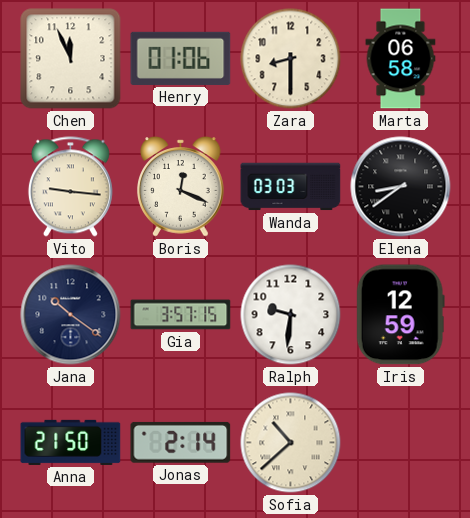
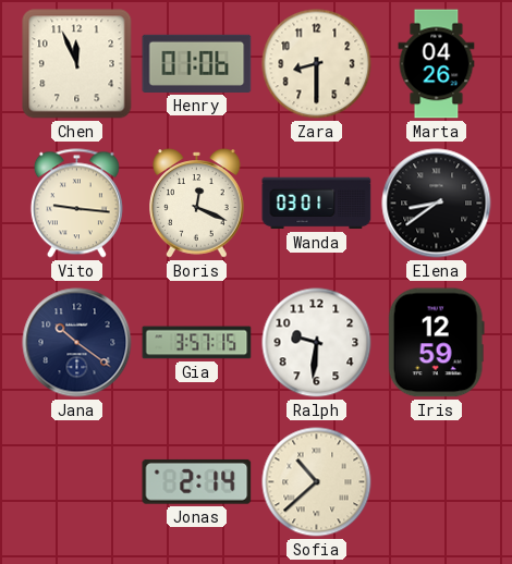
Marta: 06:58 -> 04:26 (437, 64)
Wanda: 03:03 -> 03:01 (317, 204)
Anna: 21:50 -> none (71, 442)
